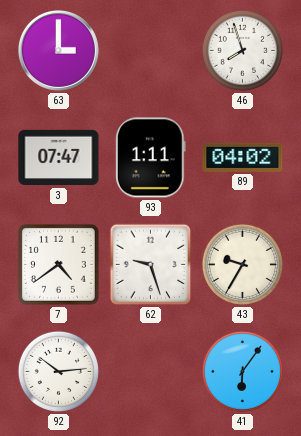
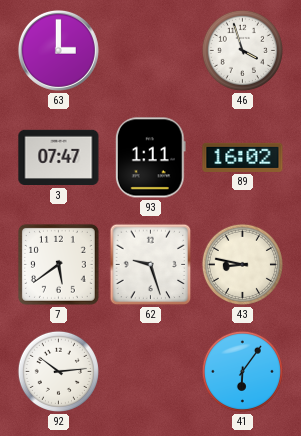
46: 7:57 -> 3:57 (242, 50)
89: 04:02 -> 16:02 (243, 157)
7: 4:39 -> 5:39 (58, 264)
43: 9:35 -> 8:47 (242, 264)
